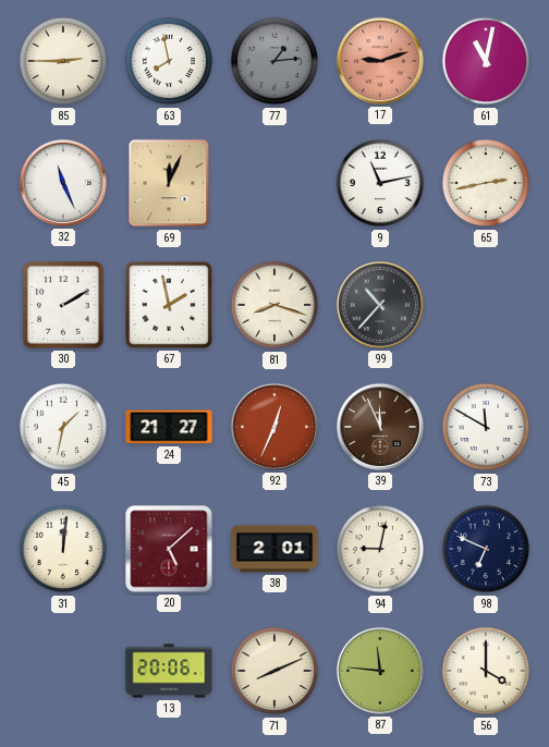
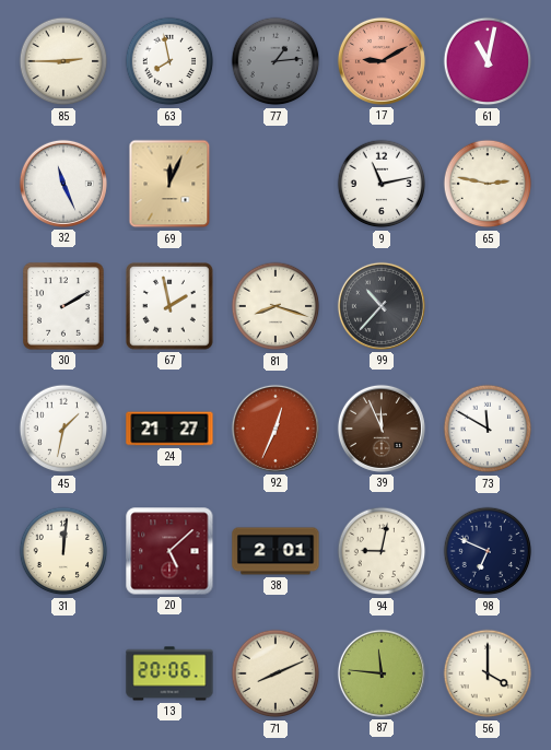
17: 9:12 -> 9:10 (382, 61)
65: 2:43 -> 2:47 (488, 184)
